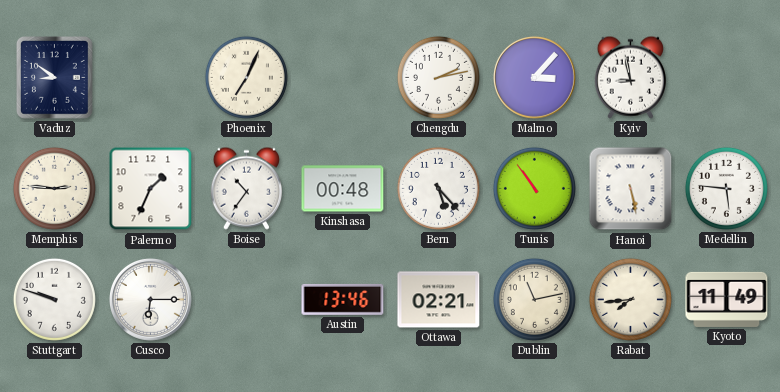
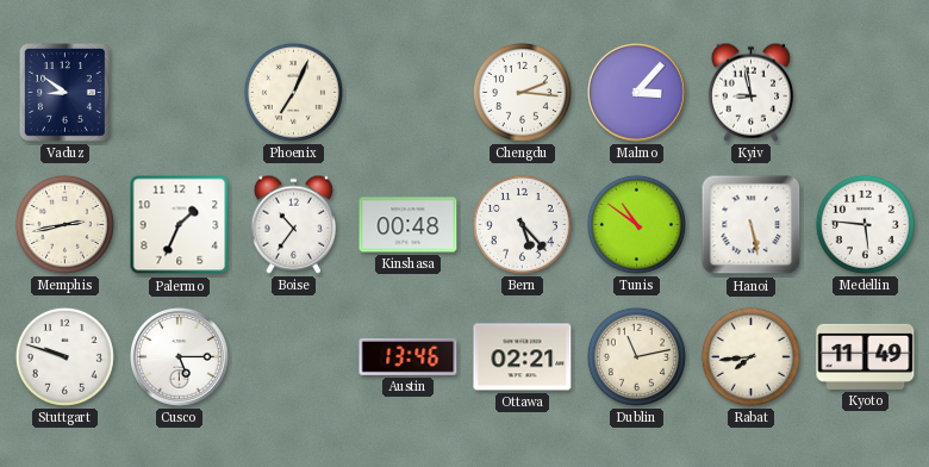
Chengdu: 2:13 -> 2:16 (522, 92)
Memphis: 2:46 -> 2:43 (64, 224)
Tunis: 10:54 -> 10:51 (636, 224)
Cusco: 6:15 -> 5:15 (180, 357)
